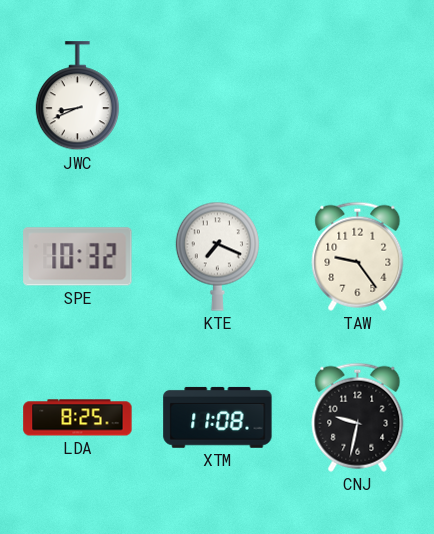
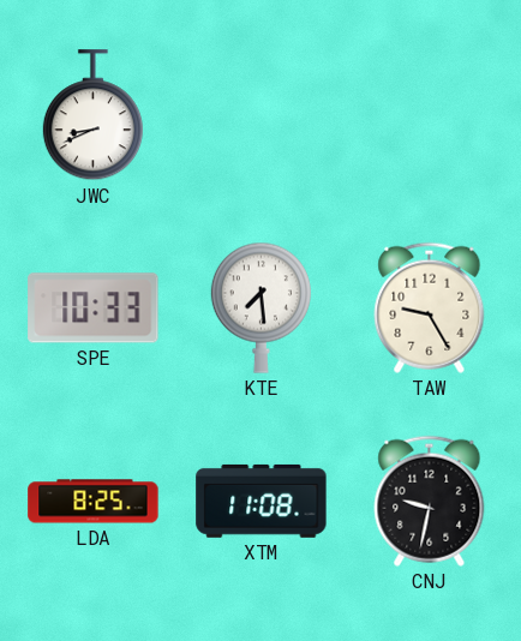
SPE: 10:32 -> 10:33 (94, 308)
KTE: 7:19 -> 7:29 (260, 307)
TAW: 9:24 -> 9:25 (430, 307)
